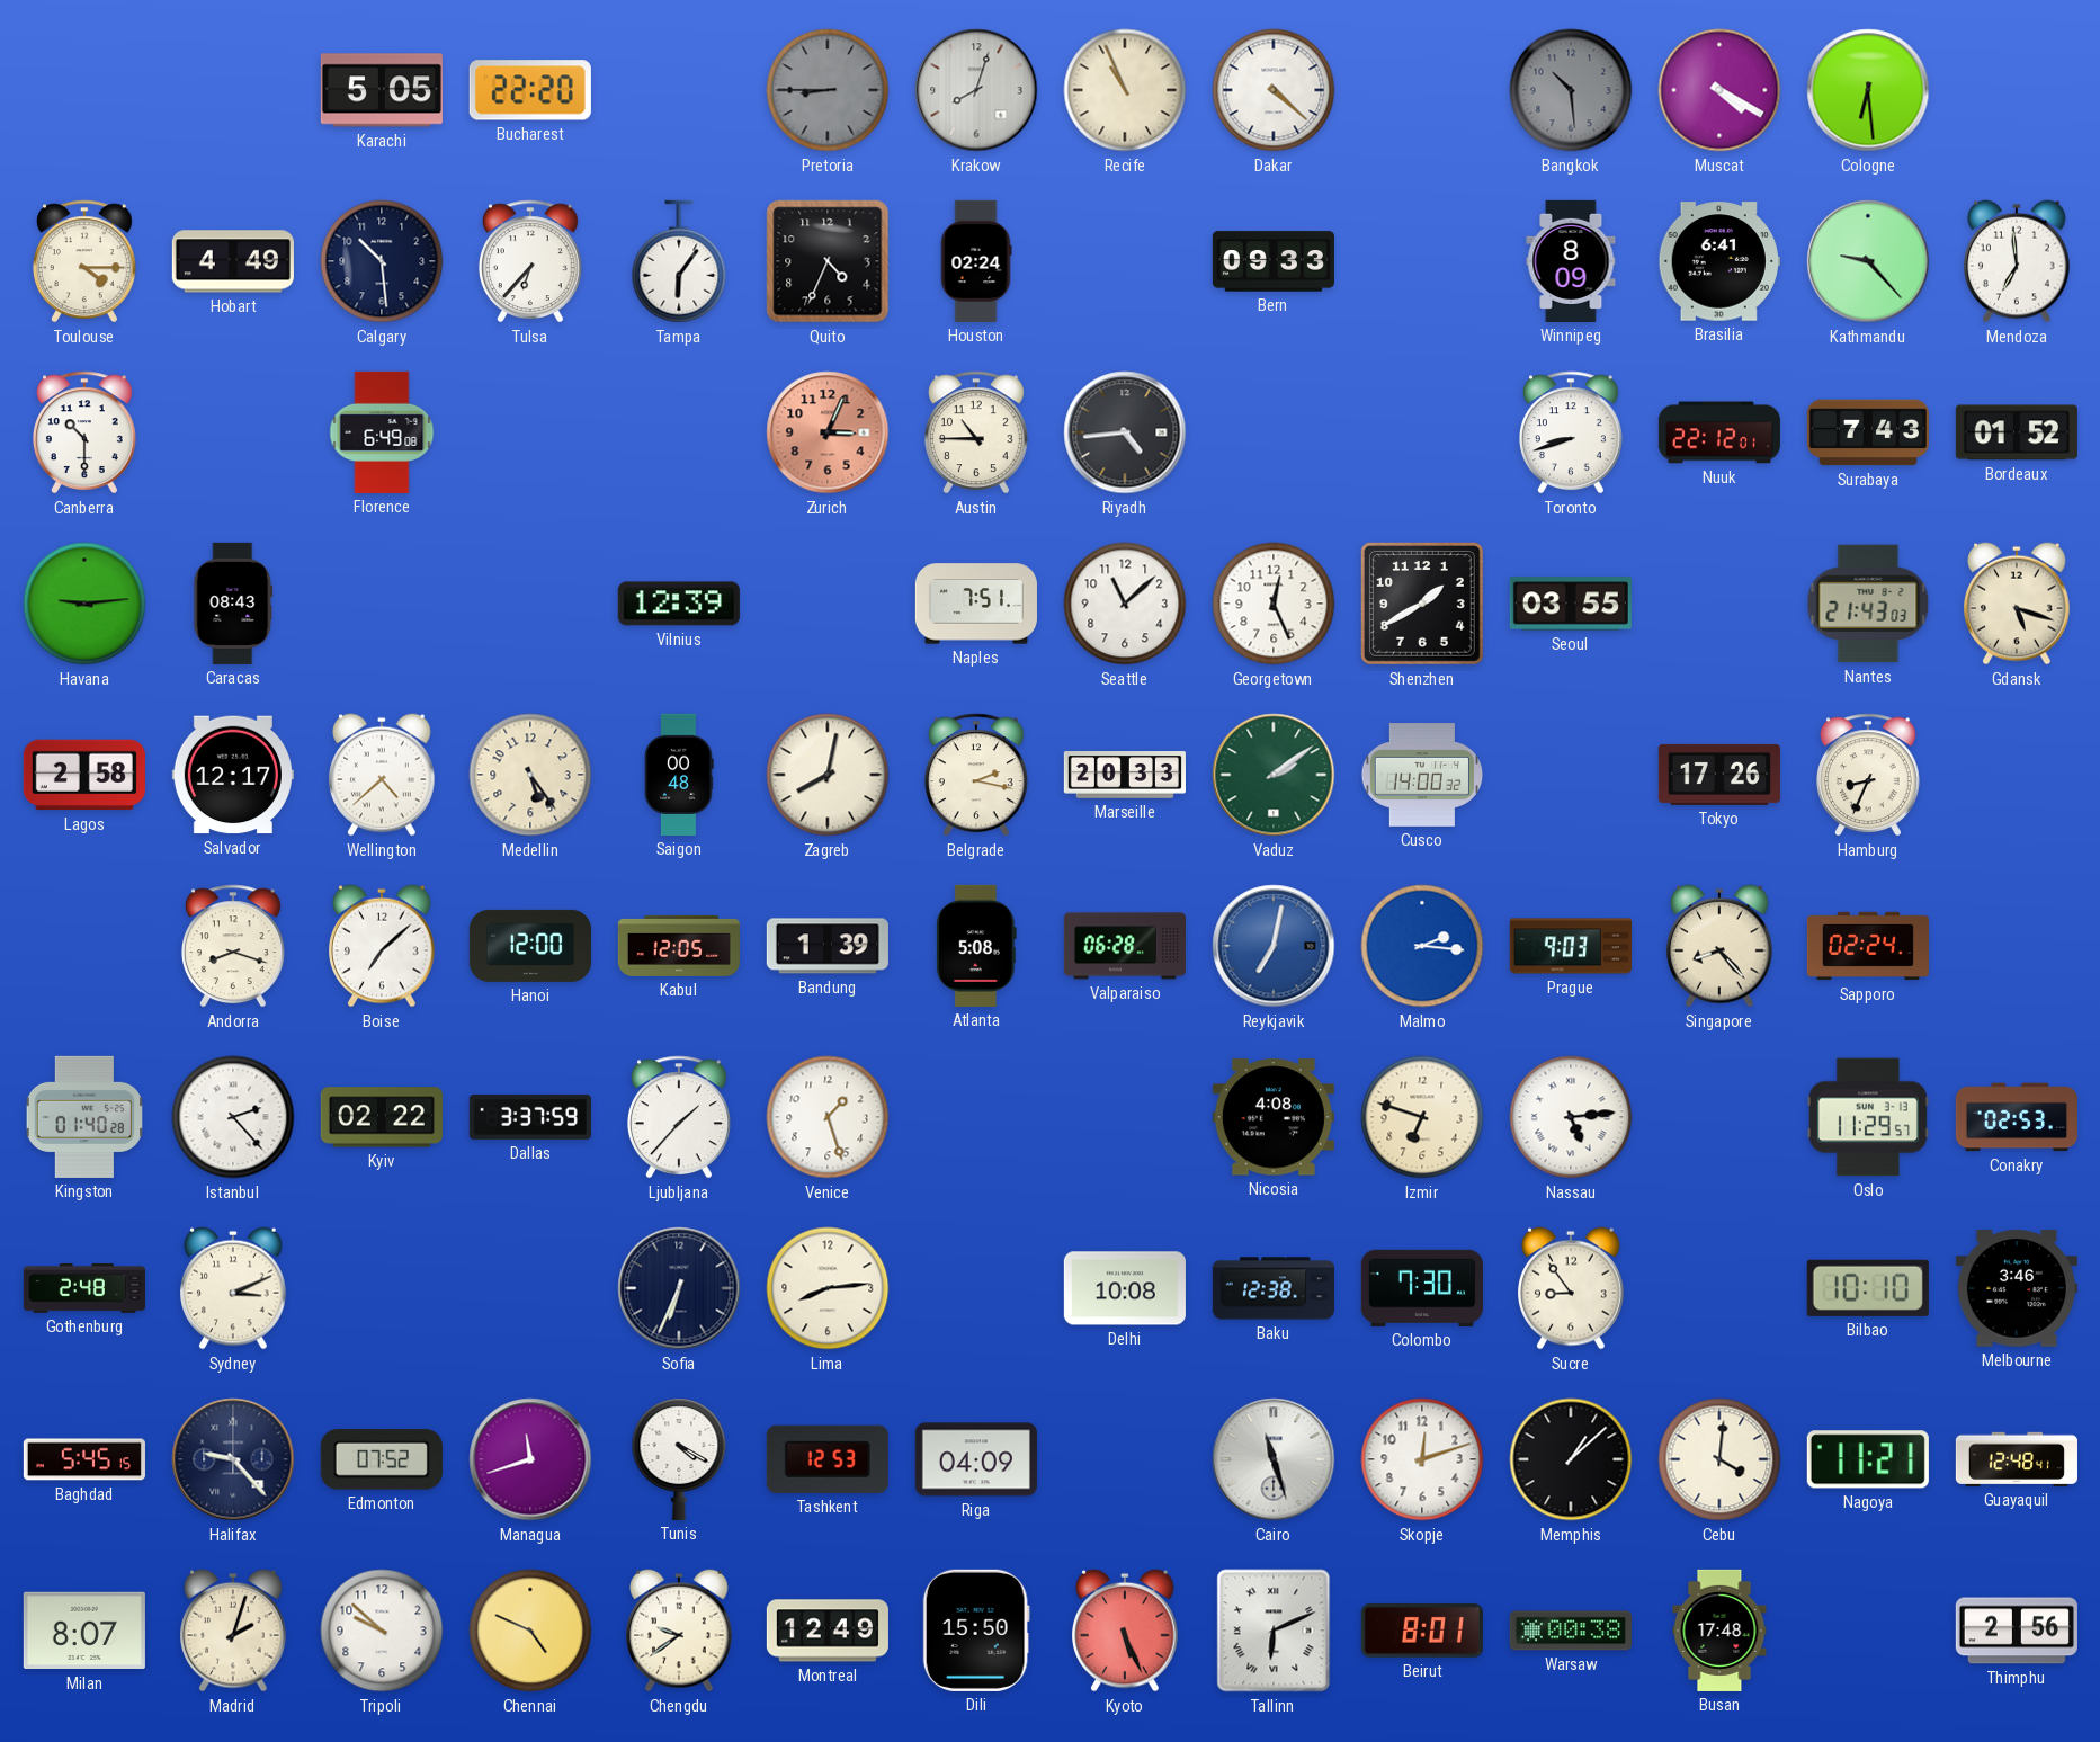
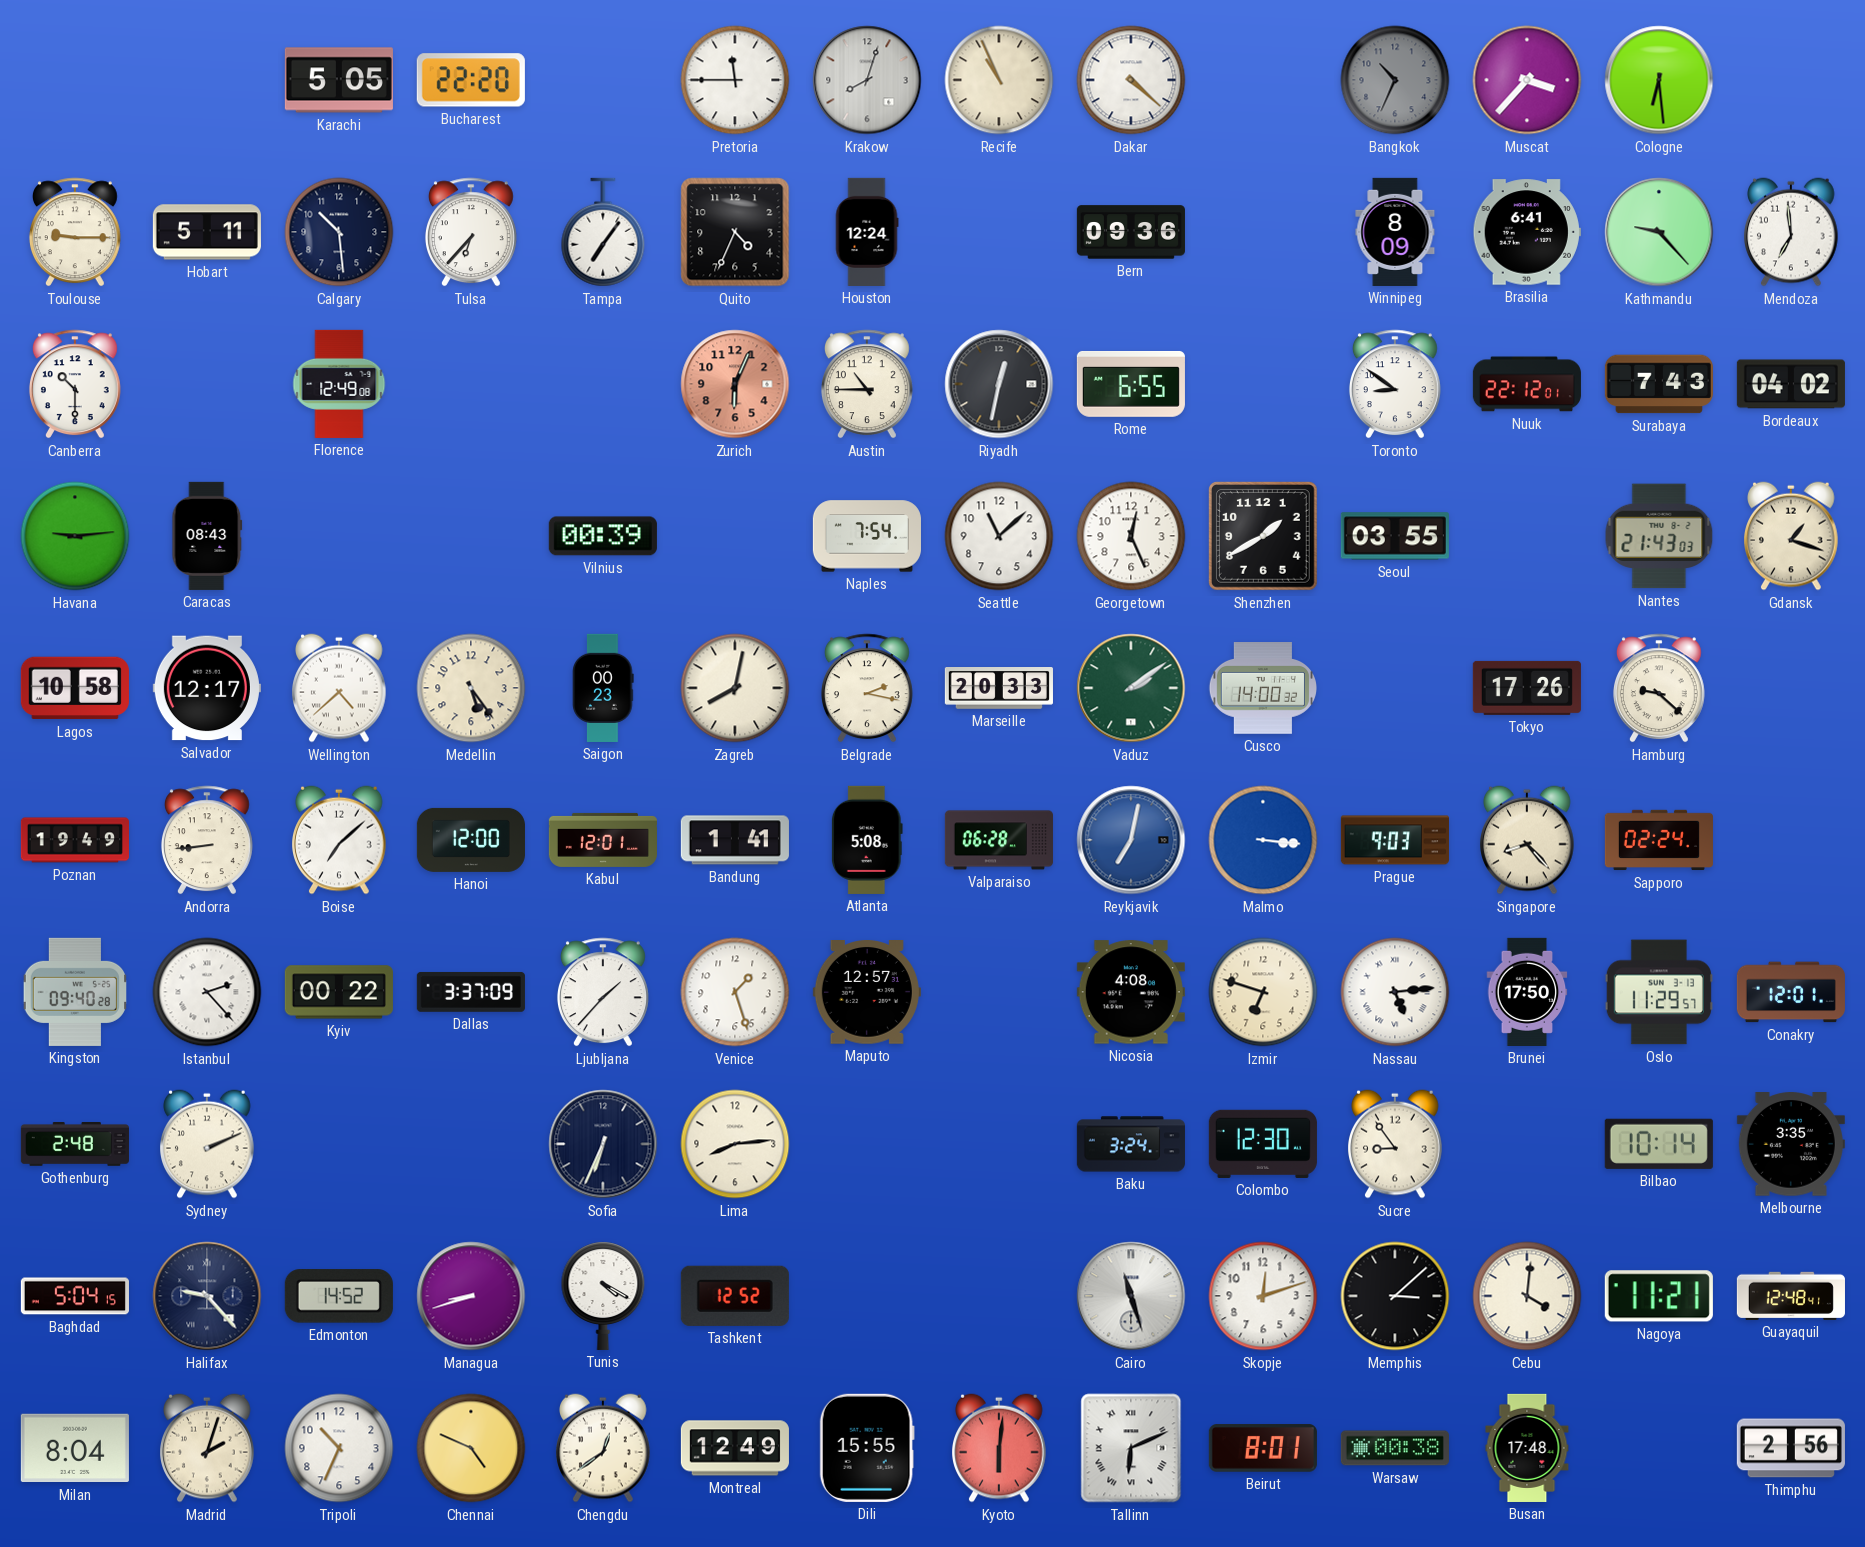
Pretoria: 8:45 -> 11:45 (735, 80)
Pretoria dial: grey -> white (735, 80)
Bangkok: 10:29 -> 10:34 (1395, 80)
Muscat: 4:20 -> 3:37 (1527, 80)
Toulouse: 4:15 -> 9:15 (75, 232)
Hobart: 4:49 -> 5:11 (207, 232)
Tampa: 6:06 -> 7:06 (603, 232)
Houston: 02:24 -> 12:24 (867, 232)
Bern: 09:33 -> 09:36 (1131, 232)
Florence: 6:49 -> 12:49 (339, 384)
Zurich: 3:04 -> 6:04 (735, 384)
Riyadh: 4:44 -> 12:32 (999, 384)
Rome: none -> 6:55 (1131, 384)
Toronto: 8:42 -> 8:51 (1395, 384)
Bordeaux: 01:52 -> 04:02 (1791, 384)
Vilnius: 12:39 -> 00:39 (603, 536)
Naples: 7:51 -> 7:54 (867, 536)
Gdansk: 5:18 -> 1:18 (1792, 536)
Lagos: 2:58 -> 10:58 (75, 688)
Saigon: 00:48 -> 00:23 (603, 688)
Hamburg: 8:34 -> 9:22 (1659, 688)
Poznan: none -> 19:49 (75, 840)
Andorra: 8:18 -> 8:44 (207, 840)
Kabul: 12:05 -> 12:01 (603, 840)
Bandung: 1:39 -> 1:41 (735, 840)
Malmo: 2:16 -> 3:16 (1263, 840)
Kingston: 01:40 -> 09:40 (74, 992)
Kyiv: 02:22 -> 00:22 (339, 992)
Dallas: 3:37:59 -> 3:37:09 (471, 992)
Maputo: none -> 12:57 (867, 993)
Brunei: none -> 17:50 (1527, 992)
Conakry: 02:53 -> 12:01 (1791, 992)
Sydney: 3:11 -> 2:11 (208, 1144)
Delhi: 10:08 -> none (1125, 1288)
Baku: 12:38 -> 3:24 (1131, 1144)
Colombo: 7:30 -> 12:30 (1263, 1144)
Bilbao: 10:10 -> 10:14 (1659, 1144)
Melbourne: 3:46 -> 3:35 (1791, 1144)
Baghdad: 5:45 -> 5:04 (75, 1296)
Edmonton: 07:52 -> 14:52 (339, 1296)
Managua: 11:42 -> 8:42 (471, 1296)
Tashkent: 12:53 -> 12:52 (735, 1296)
Riga: 04:09 -> none (976, 1459)
Memphis: 1:08 -> 3:08 (1395, 1296)
Milan: 8:07 -> 8:04 (75, 1448)
Tripoli: 9:52 -> 10:34 (339, 1448)
Chengdu: 9:39 -> 12:39 (604, 1448)
Dili: 15:50 -> 15:55 (867, 1448)
Kyoto: 5:26 -> 6:01 (1000, 1448)
